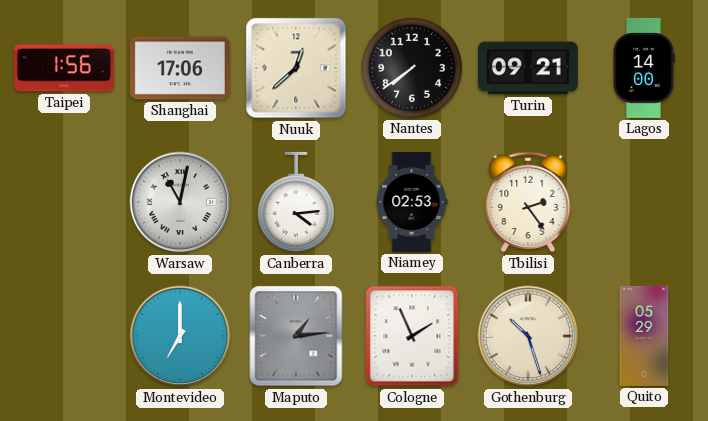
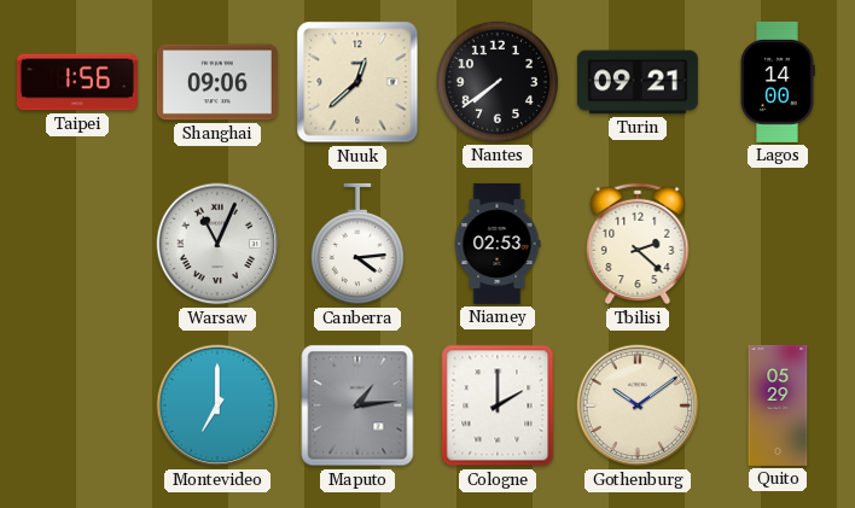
Shanghai: 17:06 -> 09:06 (217, 82)
Warsaw: 11:02 -> 11:04 (217, 244)
Tbilisi: 2:24 -> 2:22 (638, 244)
Cologne: 1:56 -> 2:00 (498, 405)
Gothenburg: 10:27 -> 10:09 (638, 405)
